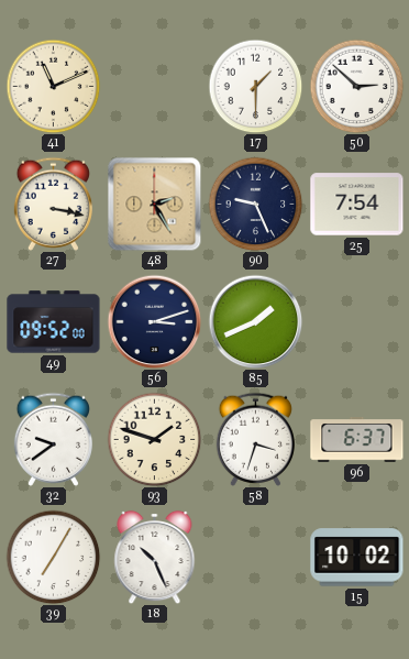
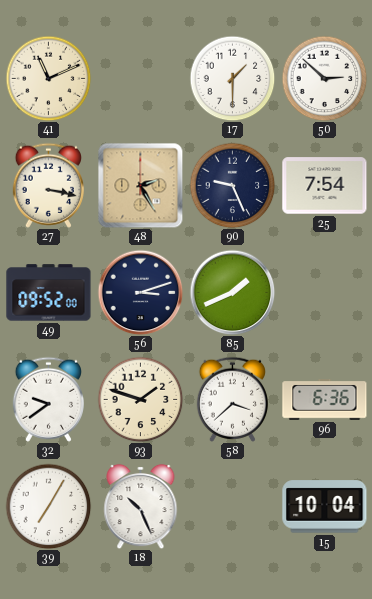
58: 3:33 -> 3:38 (232, 399)
96: 6:37 -> 6:36 (325, 400)
15: 10:02 -> 10:04 (325, 507)
